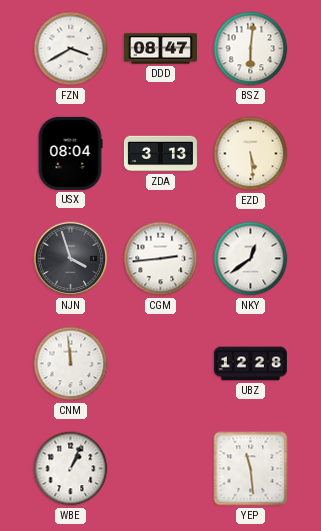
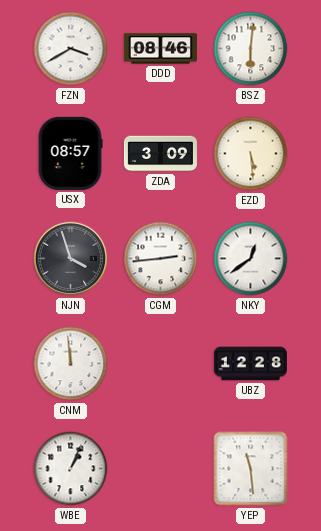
DDD: 08:47 -> 08:46 (160, 49)
USX: 08:04 -> 08:57 (70, 153)
ZDA: 3:13 -> 3:09 (160, 154)
